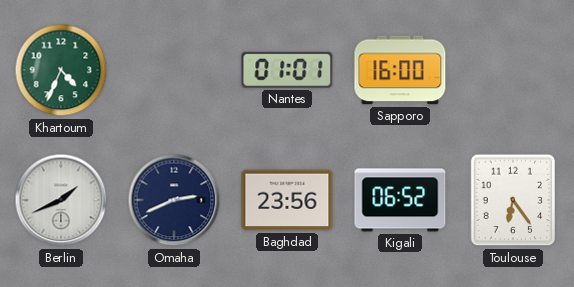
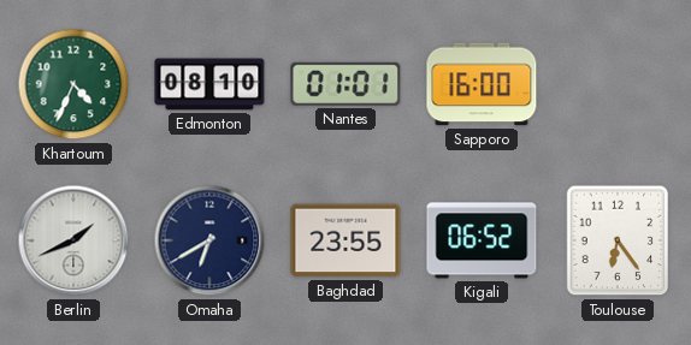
Edmonton: none -> 08:10 (209, 84)
Omaha: 2:41 -> 6:40 (209, 240)
Baghdad: 23:56 -> 23:55 (345, 240)
